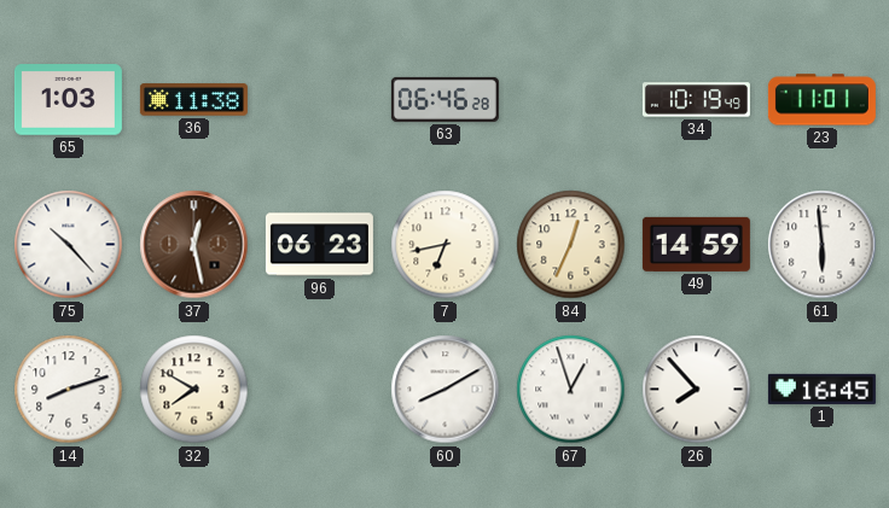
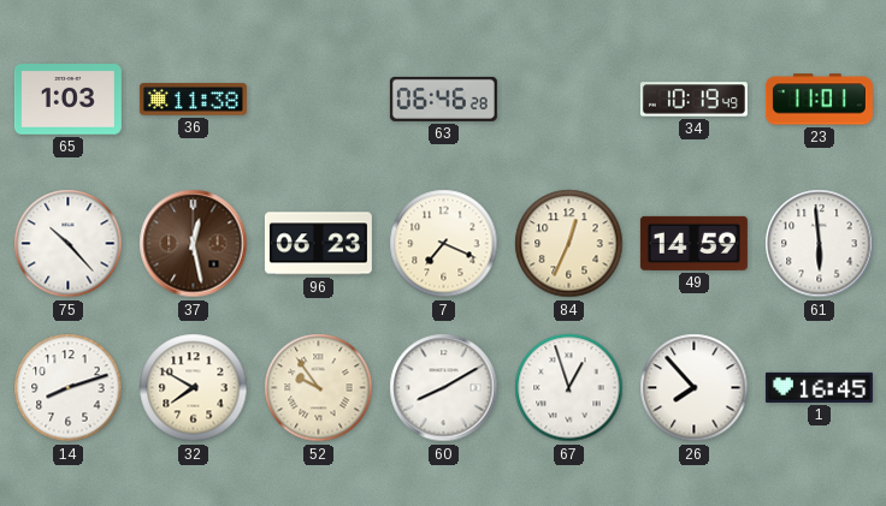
7: 6:43 -> 7:19 (444, 244)
52: none -> 9:54 (319, 388)
